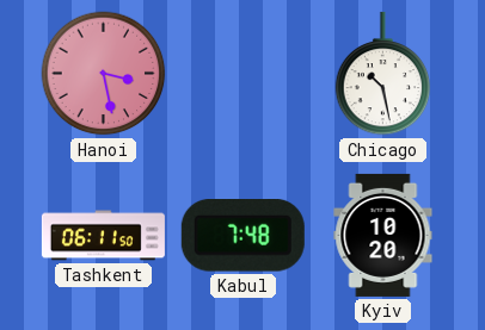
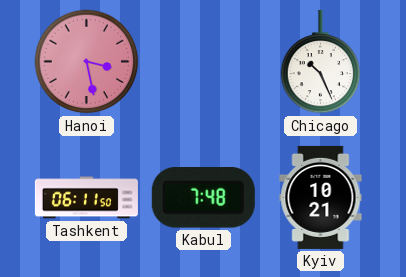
Chicago: 10:28 -> 10:26 (321, 62)
Kyiv: 10:20 -> 10:21 (321, 197)
